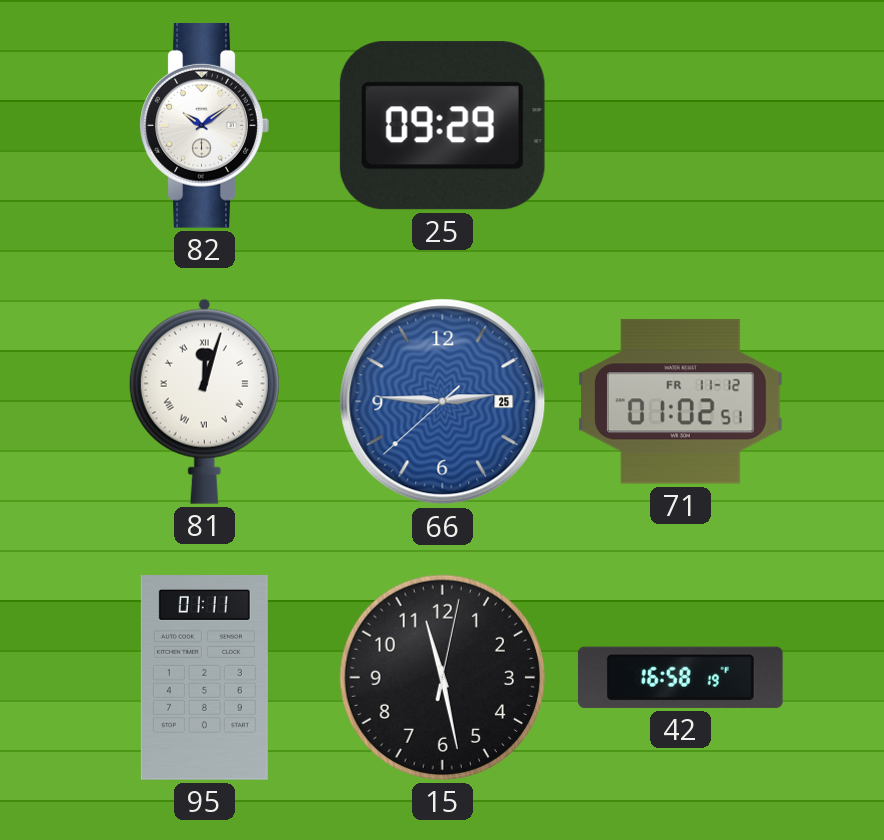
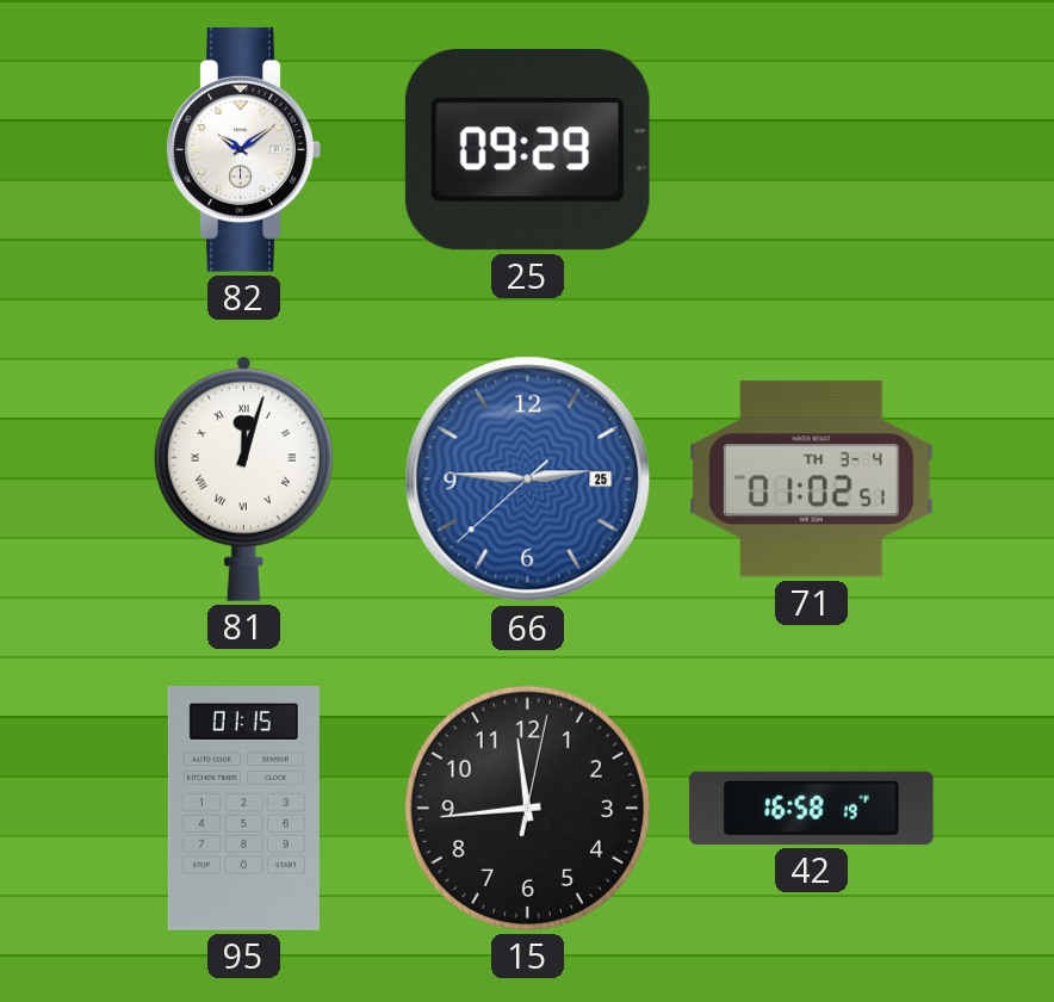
71 date: FR 11-12 -> TH 3-4 (811, 480)
95: 01:11 -> 01:15 (243, 809)
15: 11:28 -> 11:44 (527, 808)
